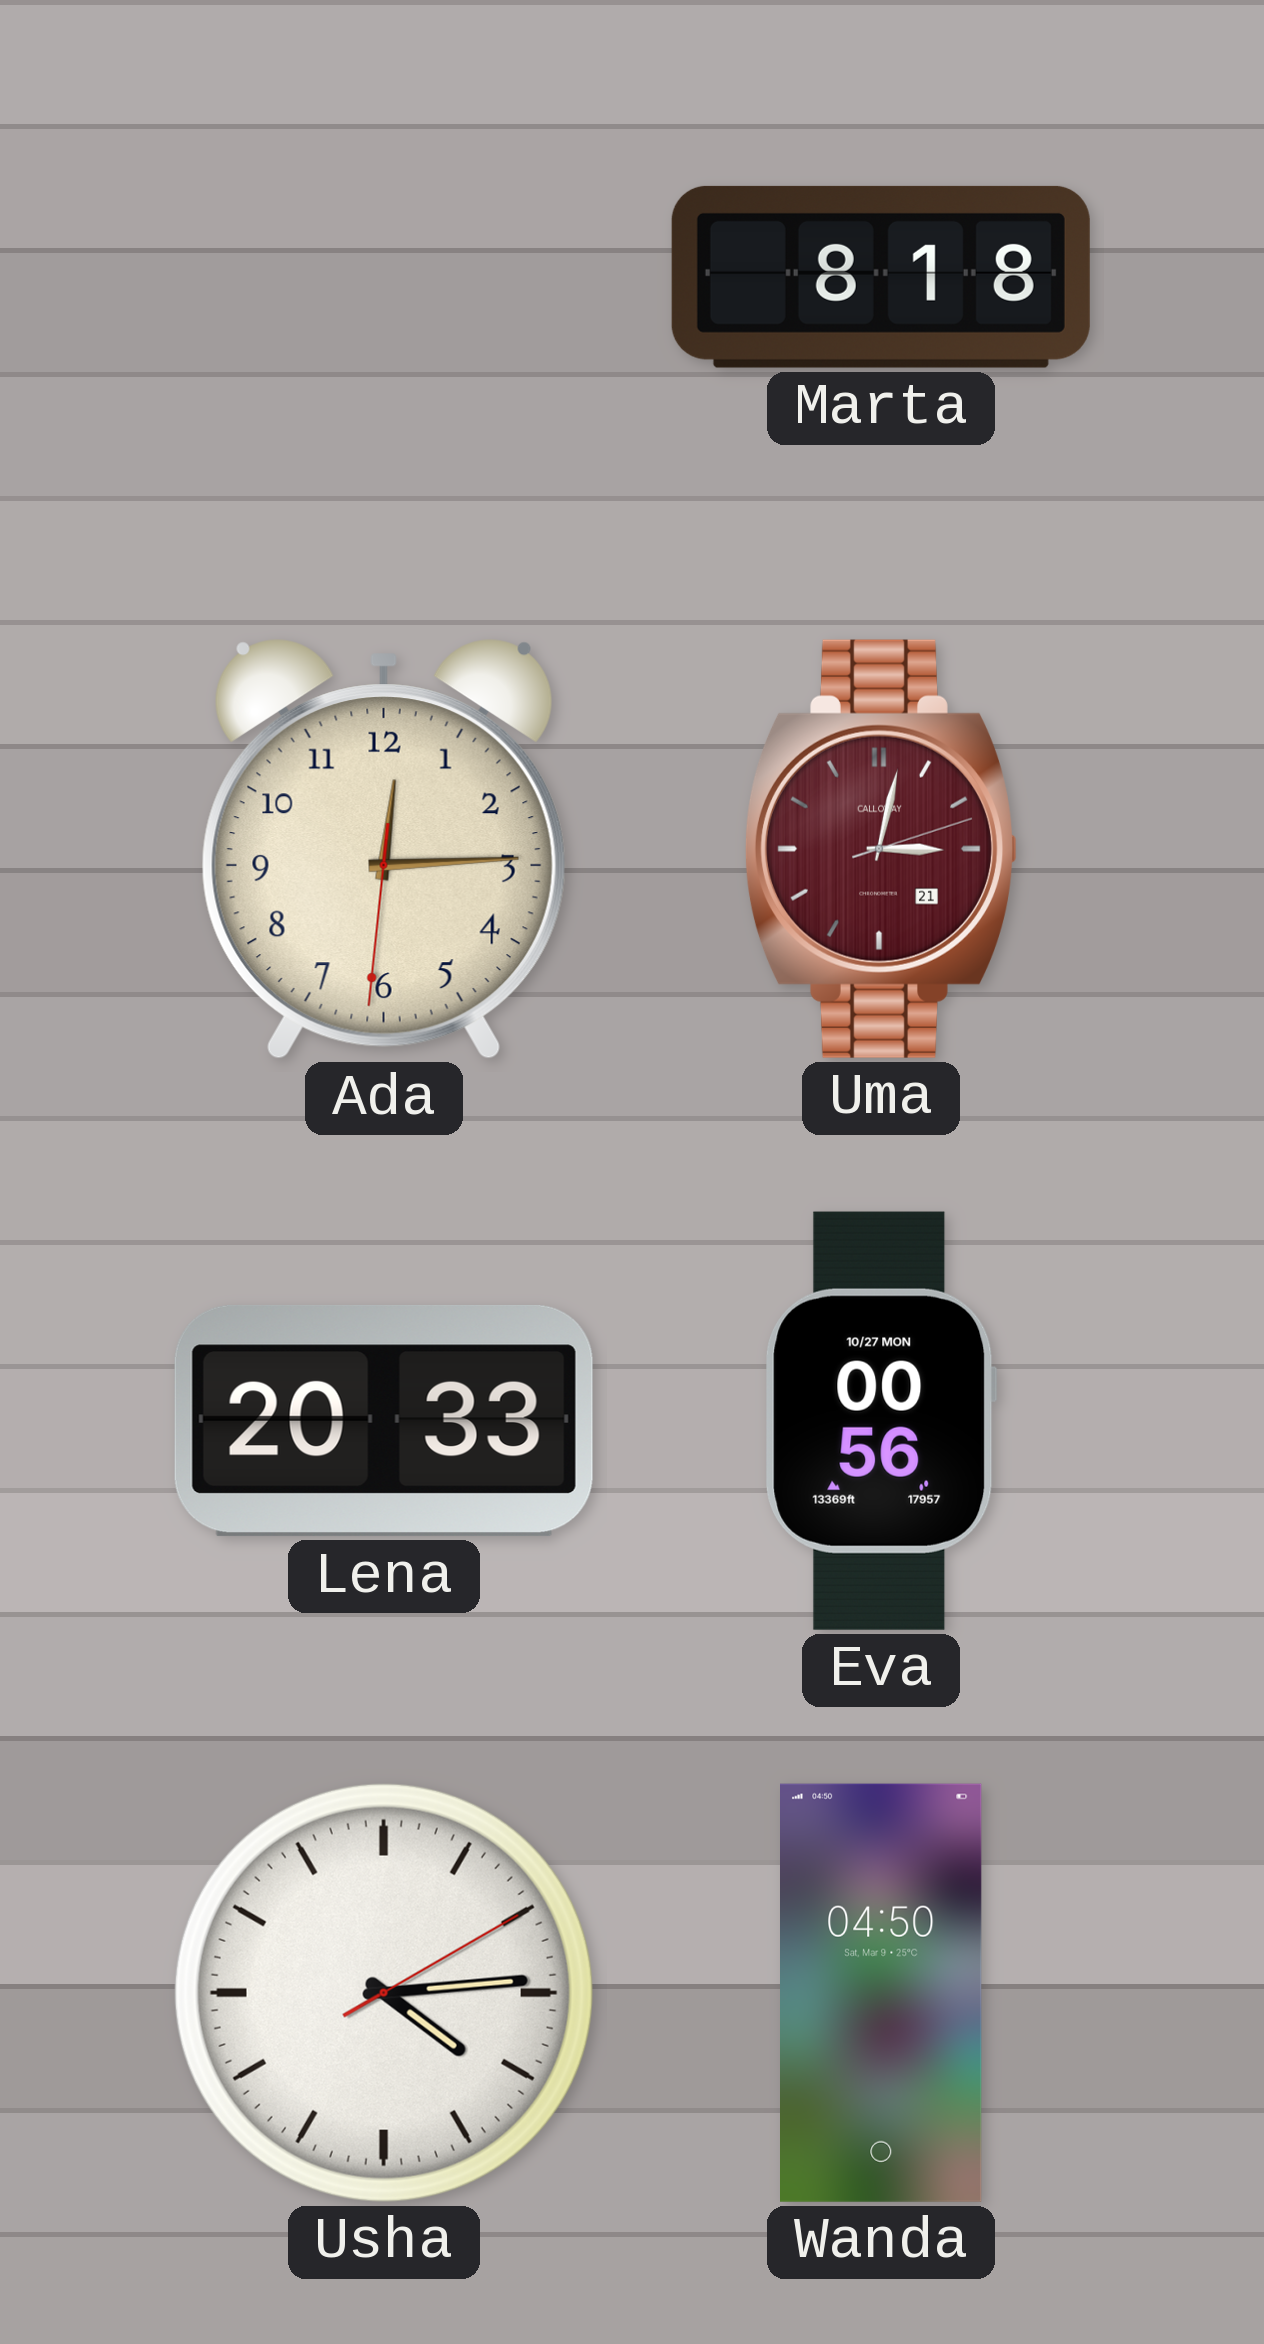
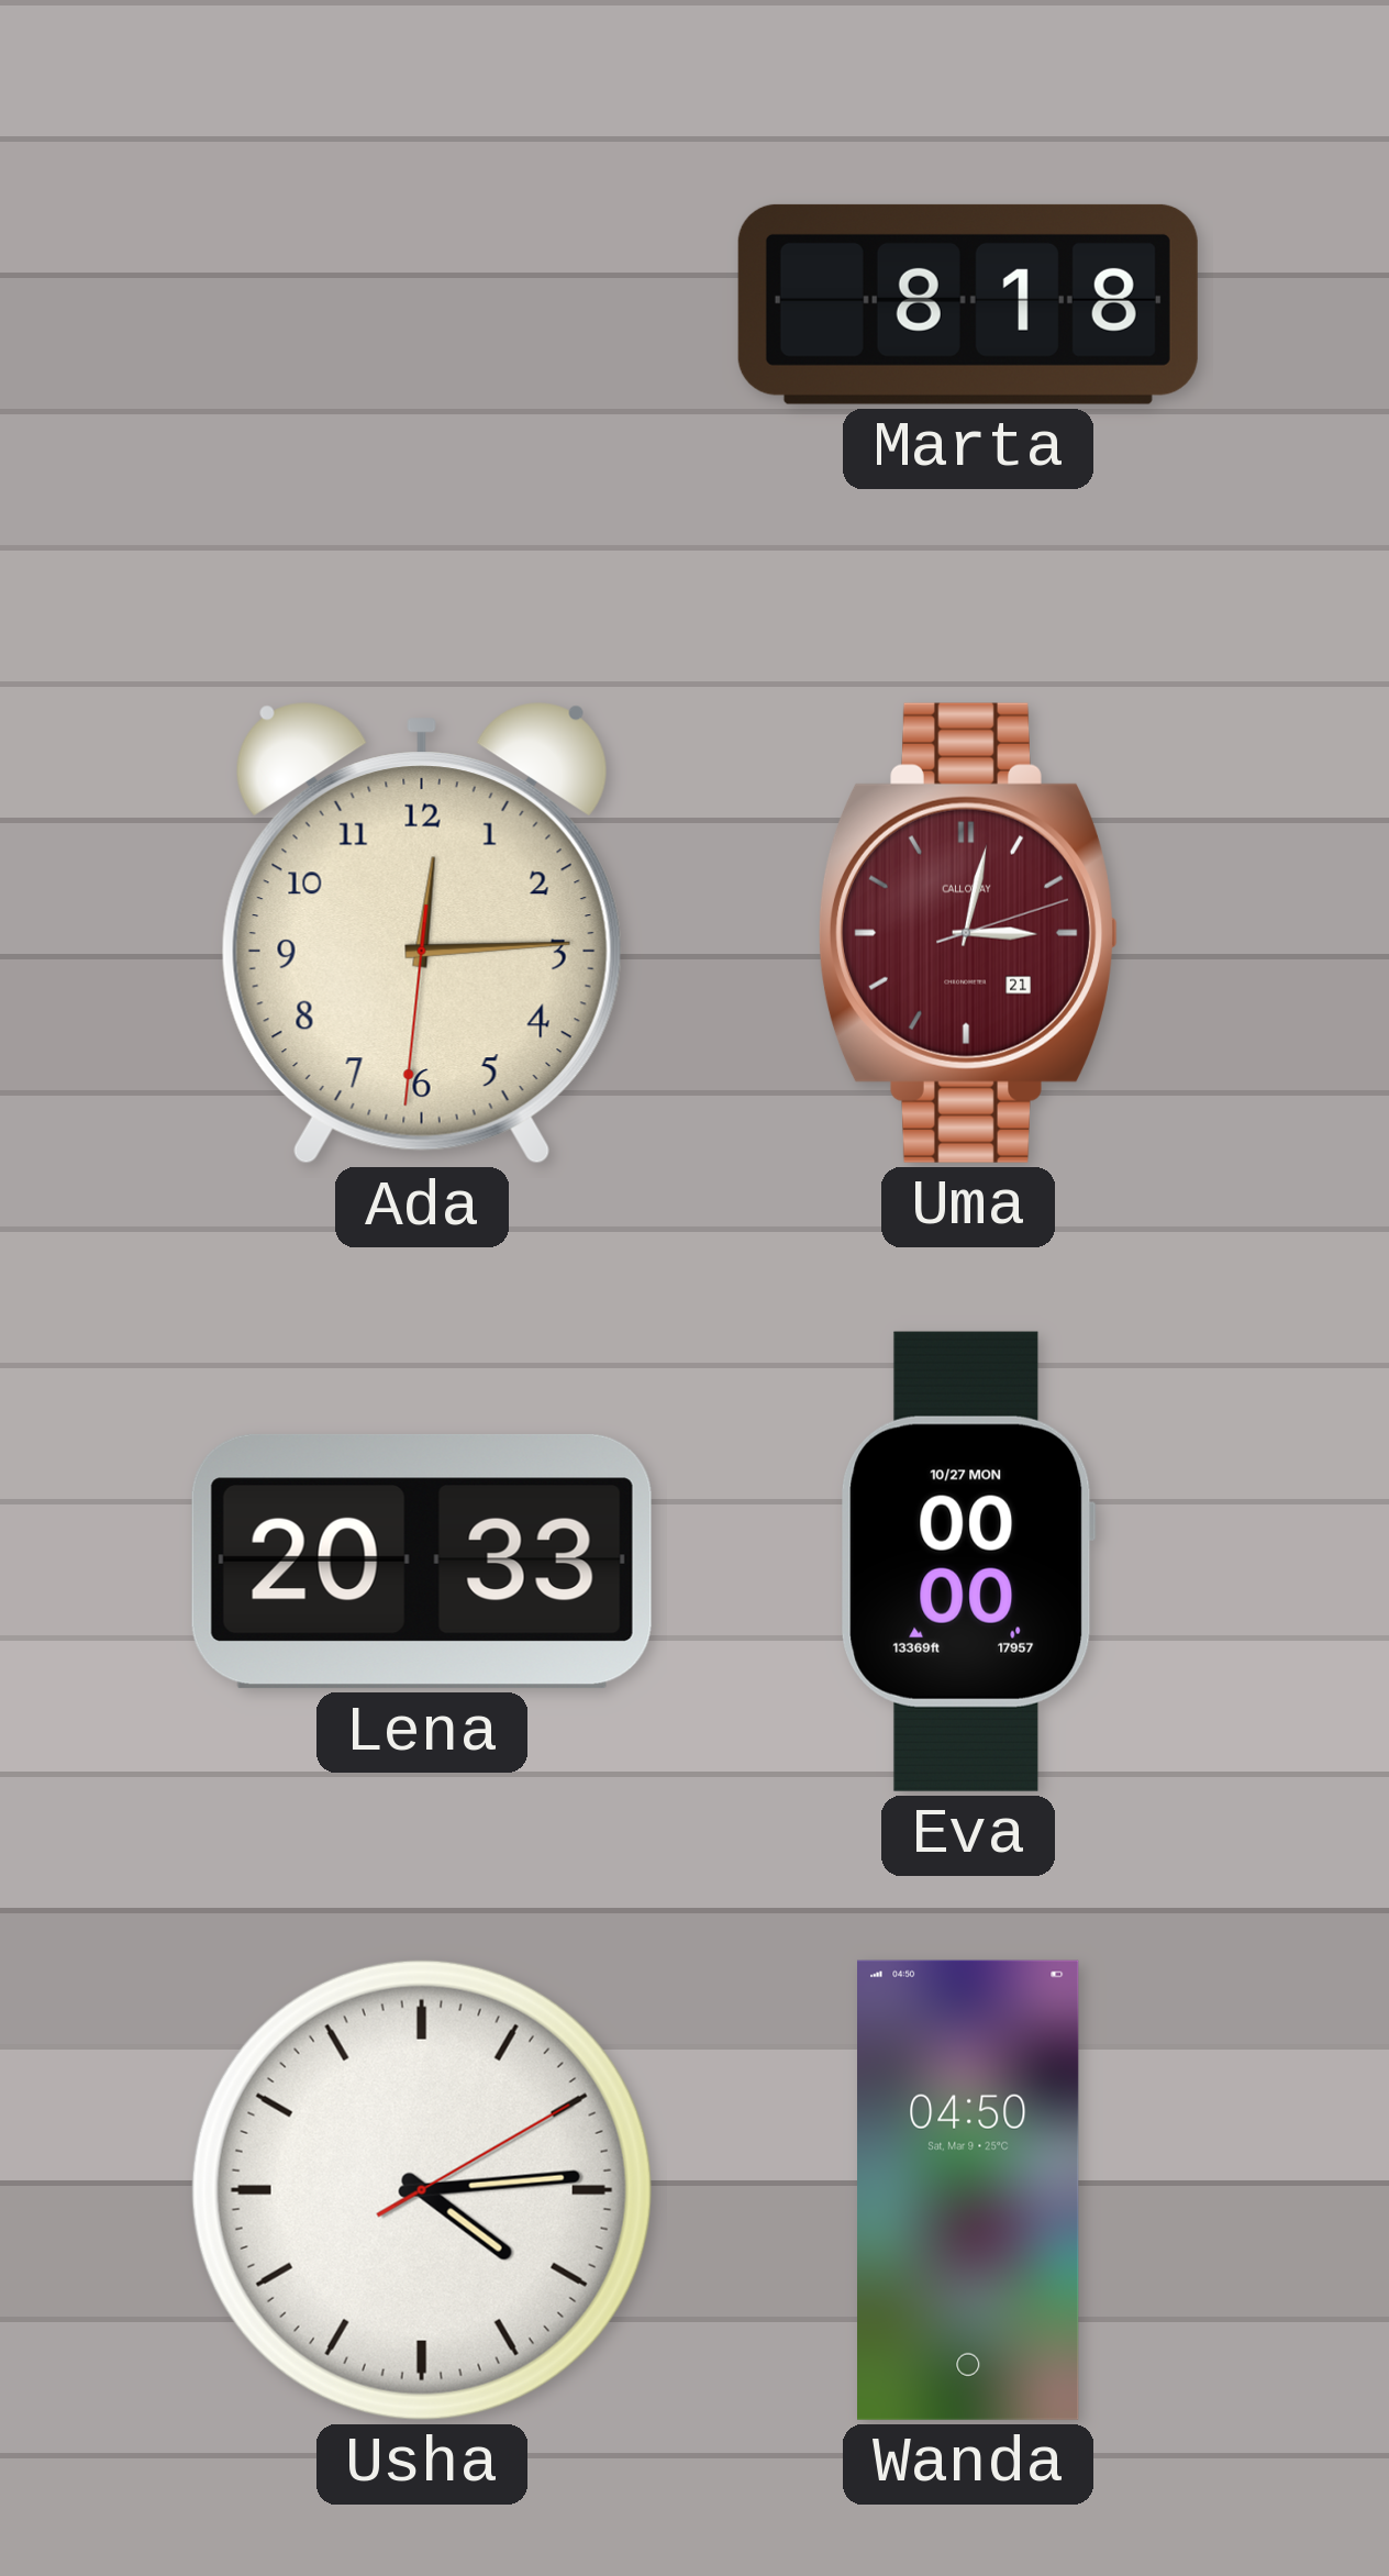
Eva: 00:56 -> 00:00 (968, 1562)
